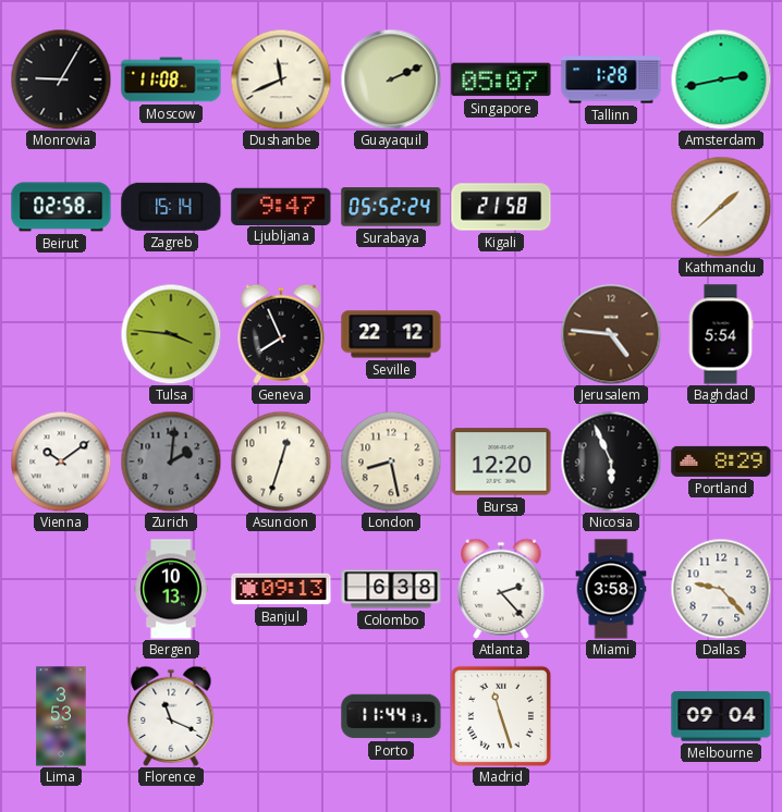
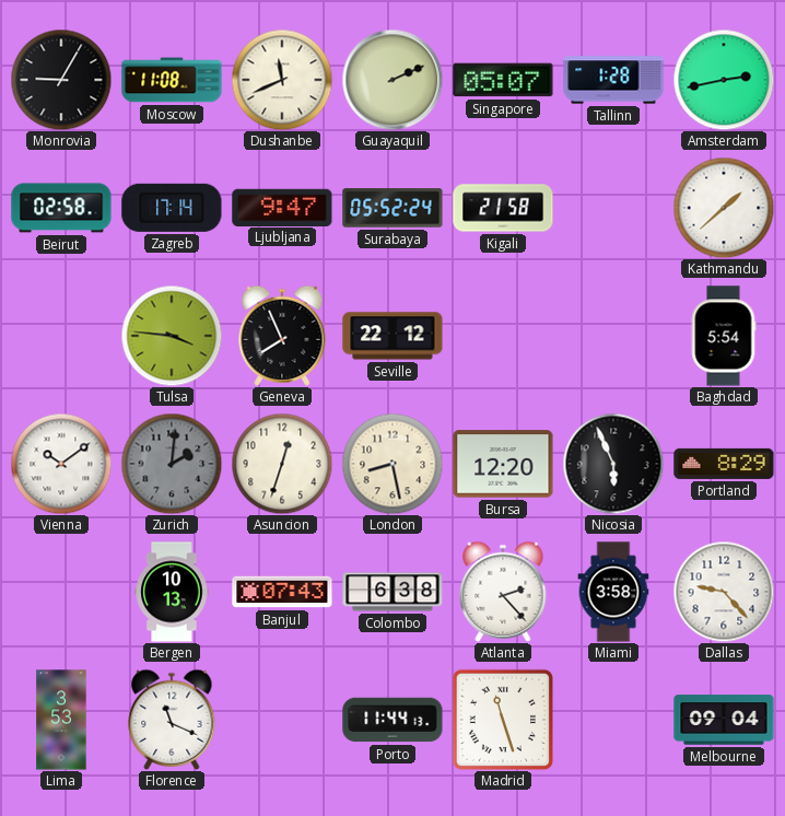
Zagreb: 15:14 -> 17:14 (172, 208)
Jerusalem: 4:46 -> none (611, 334)
Banjul: 09:13 -> 07:43 (282, 592)
